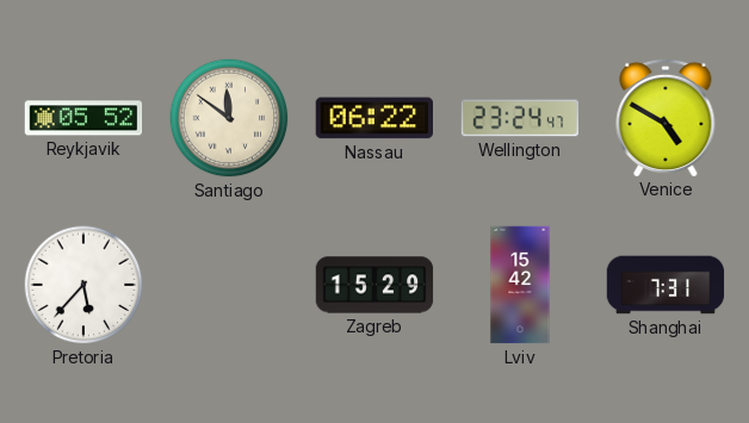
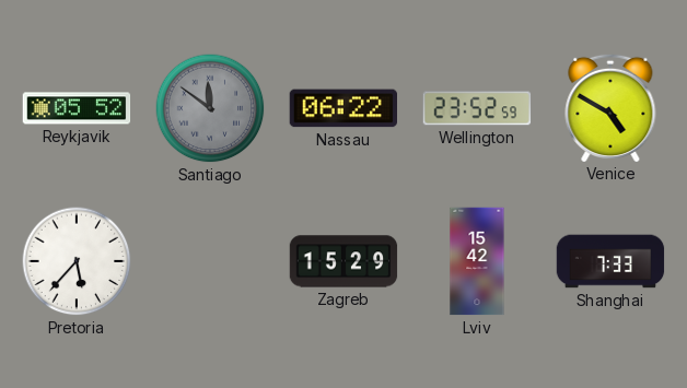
Santiago dial: cream -> grey (210, 108)
Wellington: 23:24 -> 23:52 (477, 108)
Shanghai: 7:31 -> 7:33 (610, 261)
